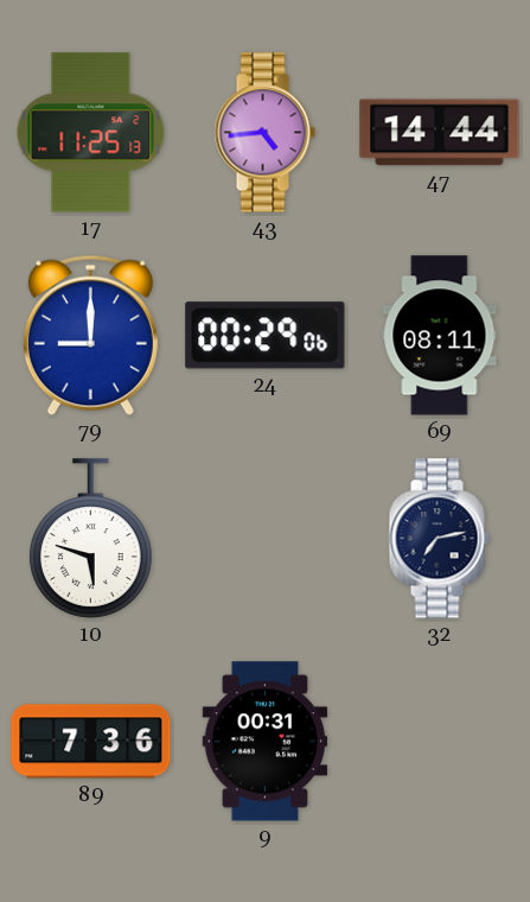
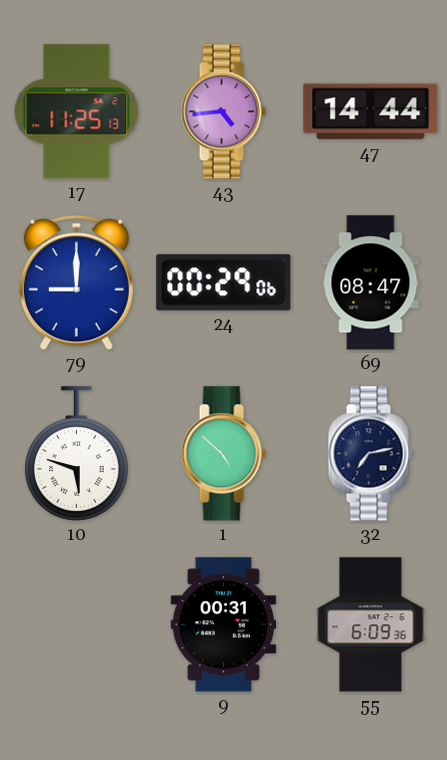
69: 08:11 -> 08:47 (371, 283)
1: none -> 4:52 (223, 454)
89: 7:36 -> none (91, 742)
55: none -> 6:09 (371, 625)
